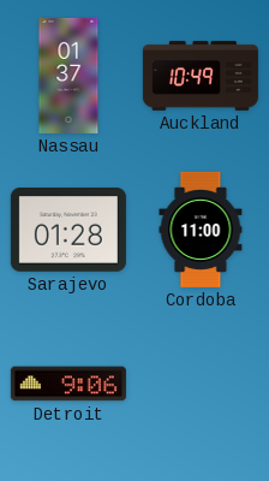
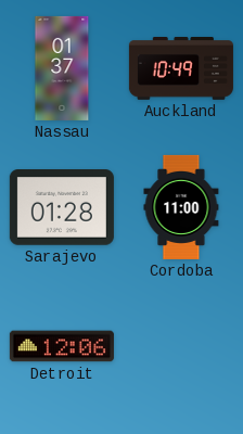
Detroit: 9:06 -> 12:06 (62, 346)
